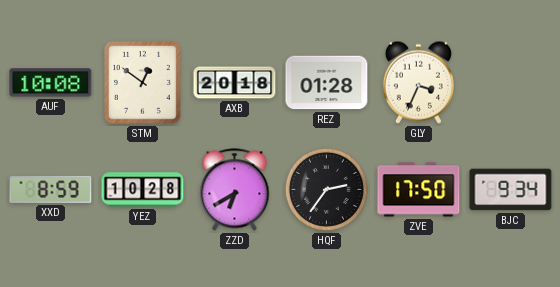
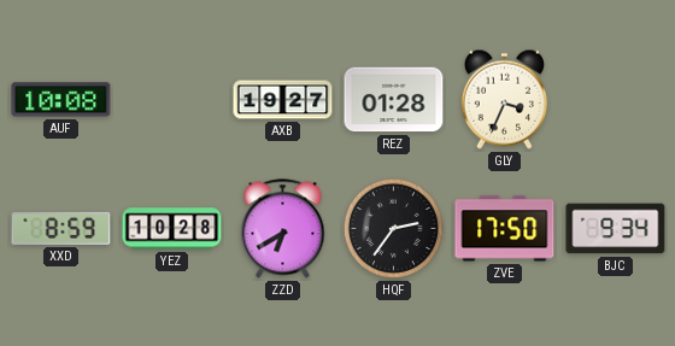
STM: 12:51 -> none (143, 83)
AXB: 20:18 -> 19:27 (283, 100)
